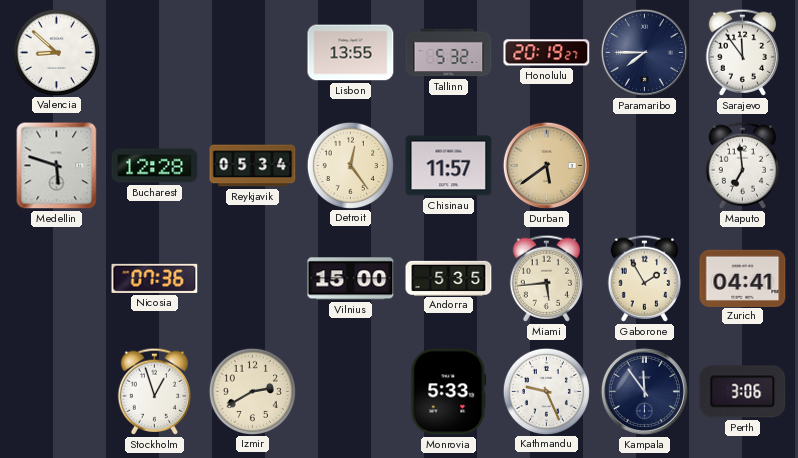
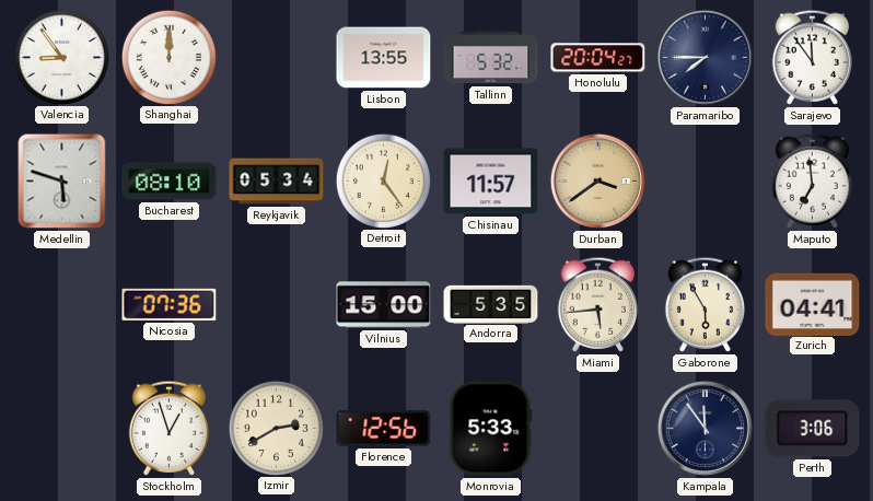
Valencia: 8:52 -> 8:54 (61, 57)
Shanghai: none -> 12:00 (168, 57)
Honolulu: 20:19 -> 20:04 (598, 58)
Bucharest: 12:28 -> 08:10 (170, 182)
Durban: 5:39 -> 3:39 (597, 180)
Gaborone: 1:55 -> 5:55 (705, 304)
Florence: none -> 12:56 (384, 429)
Kathmandu: 9:26 -> none (546, 391)
